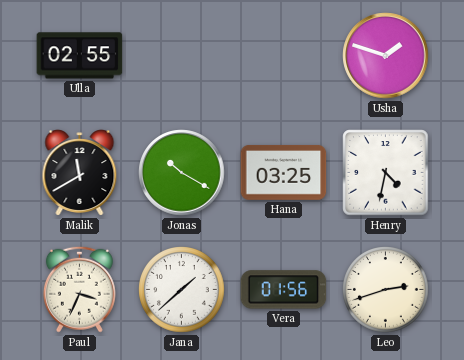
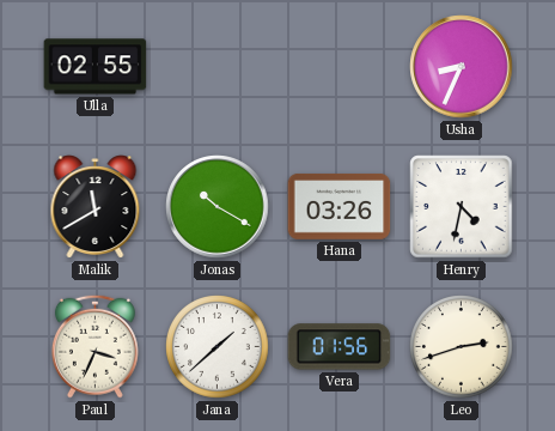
Usha: 1:48 -> 8:34 (462, 67)
Hana: 03:25 -> 03:26 (340, 206)
